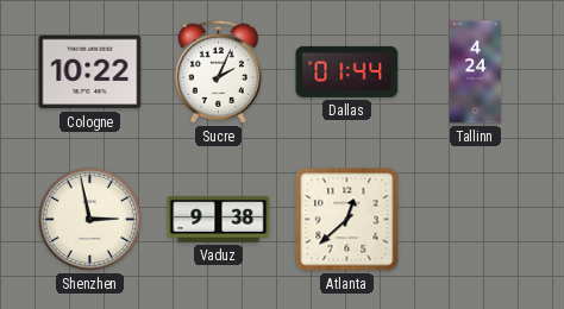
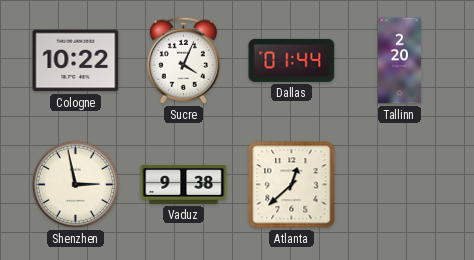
Sucre: 2:04 -> 4:04 (183, 60)
Tallinn: 4:24 -> 2:20 (399, 61)
